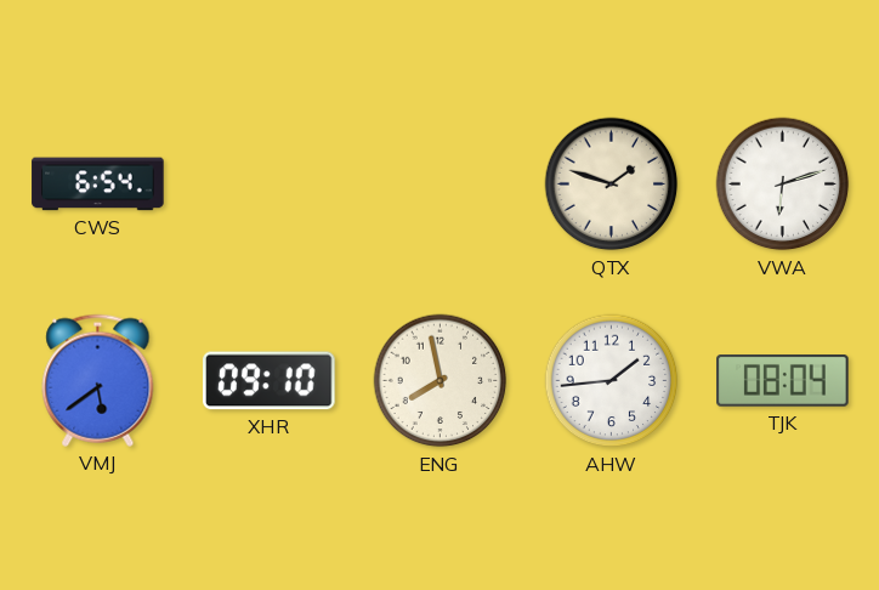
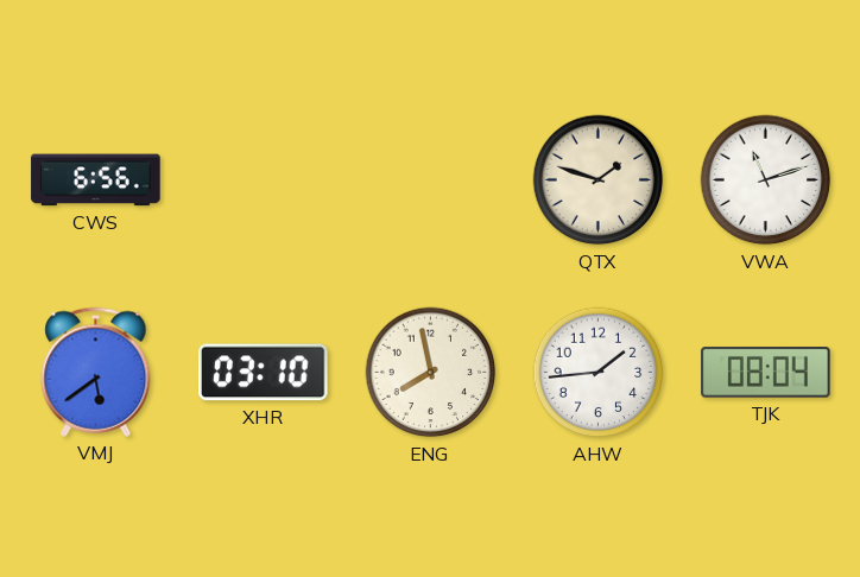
CWS: 6:54 -> 6:56 (96, 180)
VWA: 6:12 -> 11:12 (766, 180)
XHR: 09:10 -> 03:10 (264, 373)
